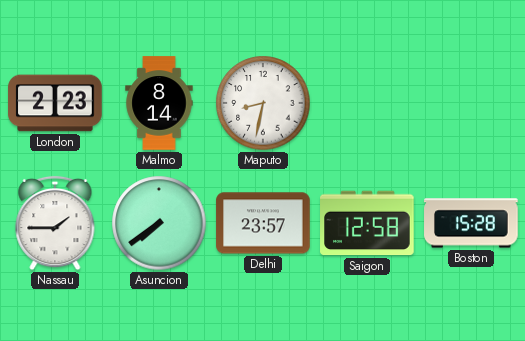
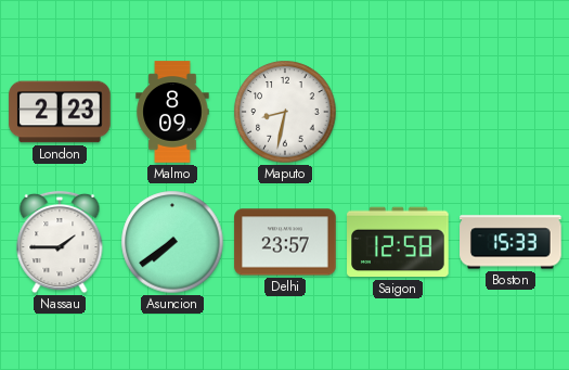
Malmo: 8:14 -> 8:09 (172, 112)
Boston: 15:28 -> 15:33 (510, 242)
